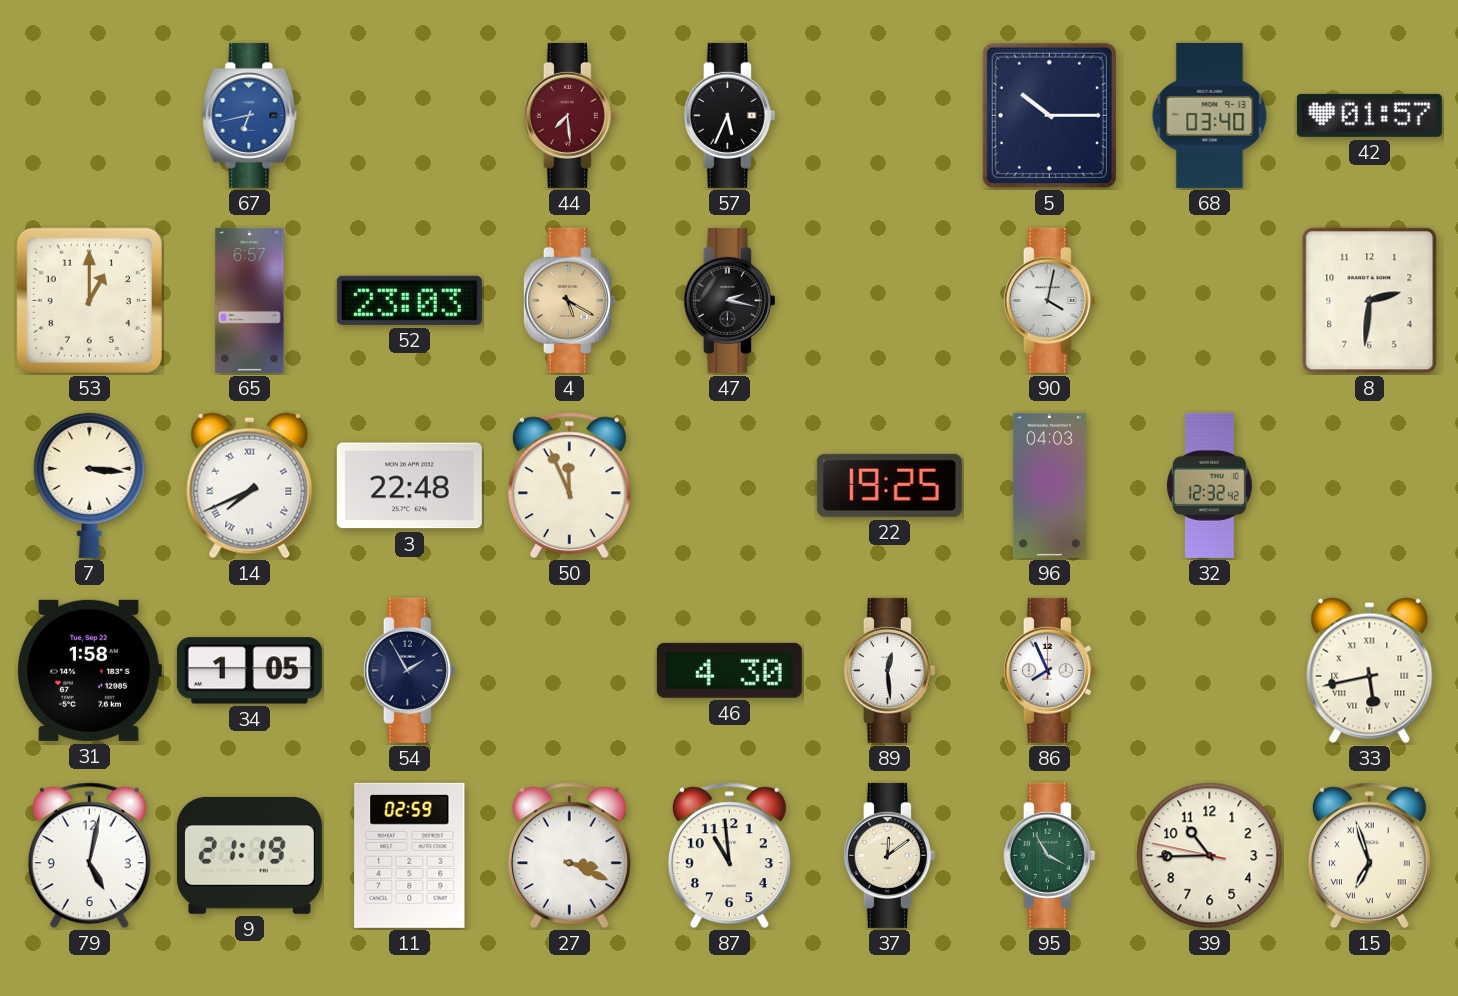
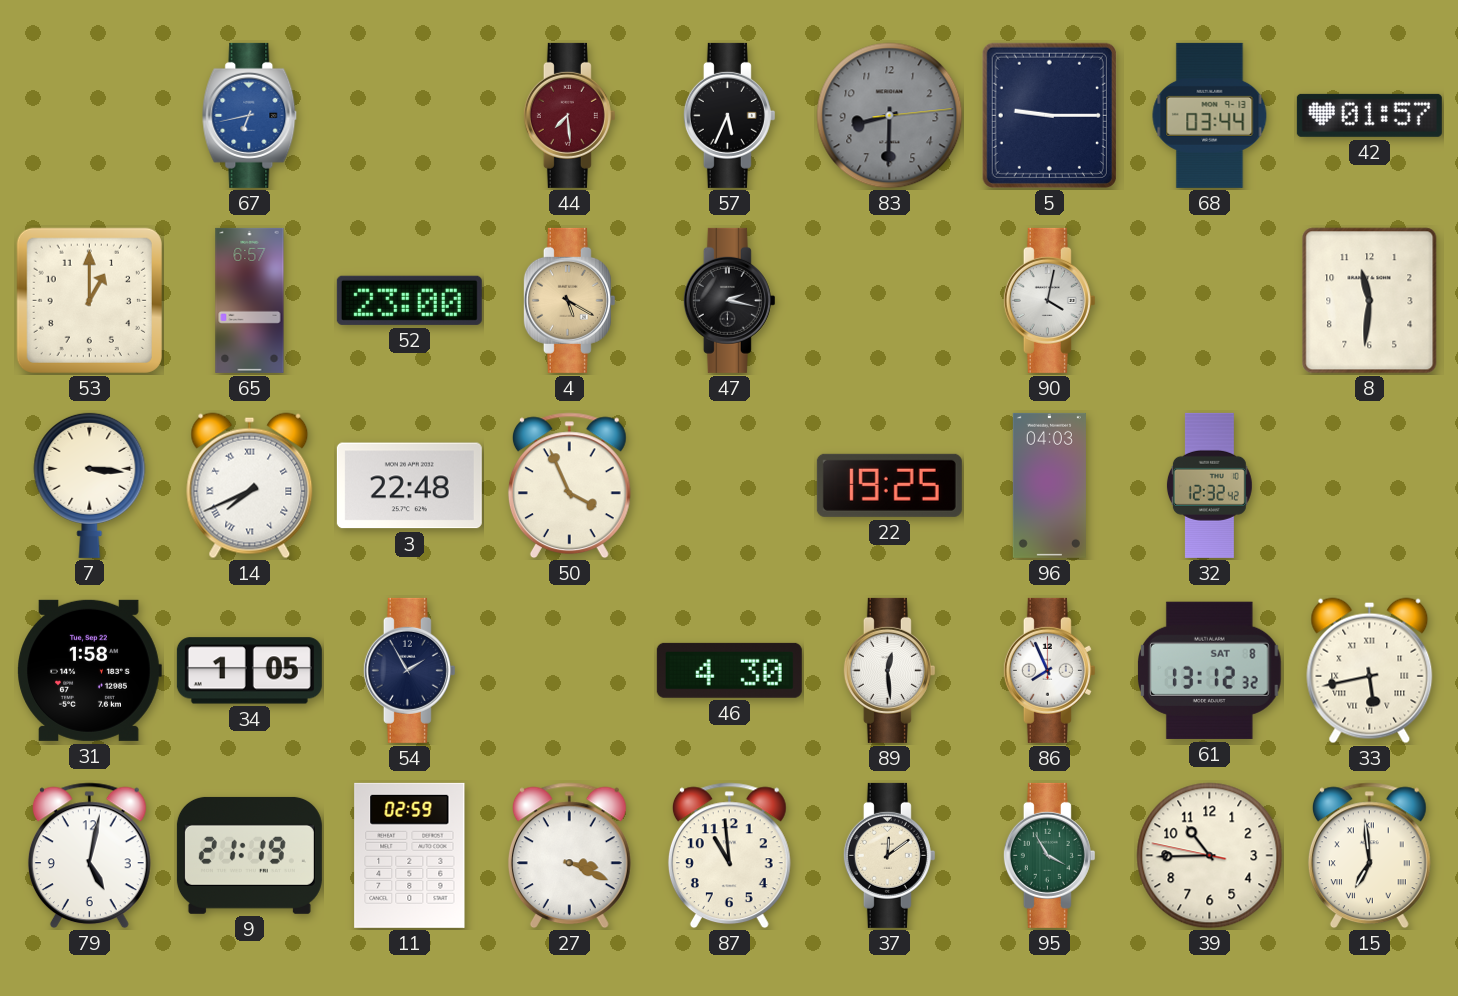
83: none -> 8:30 (890, 116)
5: 10:15 -> 9:15 (1049, 115)
68: 03:40 -> 03:44 (1210, 115)
52: 23:03 -> 23:00 (409, 300)
8: 2:31 -> 11:31 (1370, 301)
50: 11:56 -> 3:56 (569, 486)
61: none -> 13:12 (1210, 670)
15: 6:57 -> 6:59 (1369, 856)
